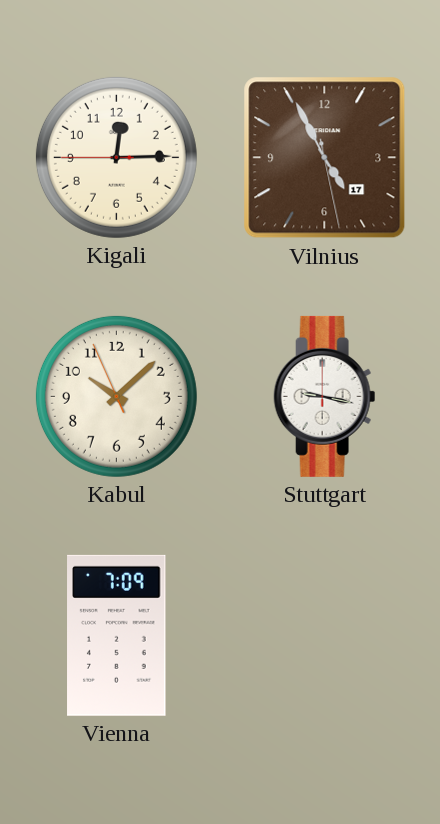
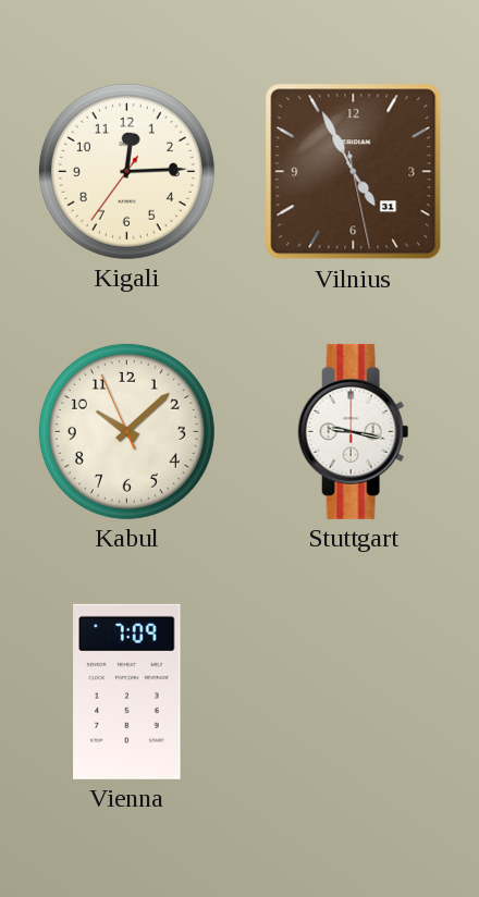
Kigali: 12:14:45 -> 12:14:36 (126, 171)
Vilnius date: 17 -> 31 (354, 172)
